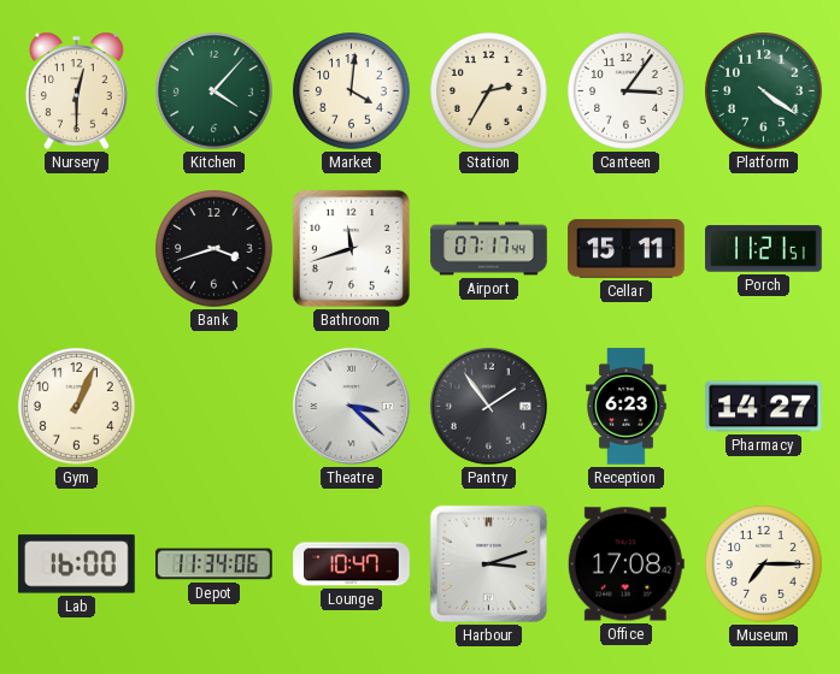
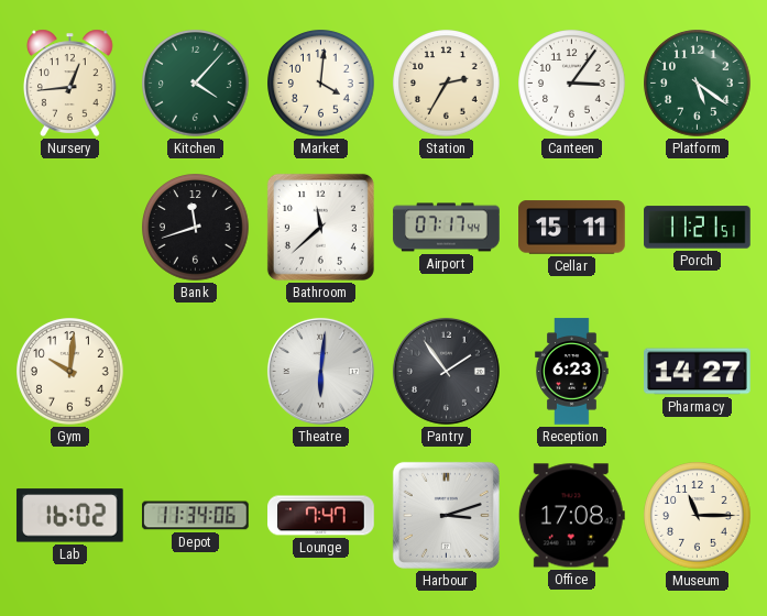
Nursery: 12:30 -> 12:44 (70, 82)
Platform: 4:21 -> 5:21 (698, 84)
Bank: 3:42 -> 11:42 (196, 228)
Bathroom: 11:42 -> 11:38 (320, 227)
Gym: 1:04 -> 10:01 (70, 372)
Theatre: 3:22 -> 6:01 (320, 371)
Lab: 16:00 -> 16:02 (70, 516)
Lounge: 10:47 -> 7:47 (321, 516)
Museum: 7:15 -> 11:15 (698, 516)
